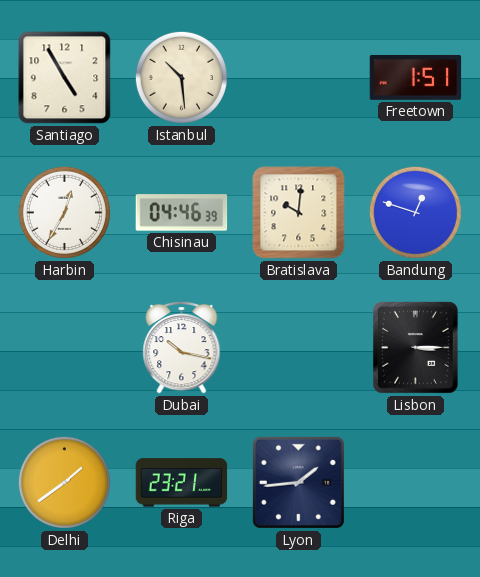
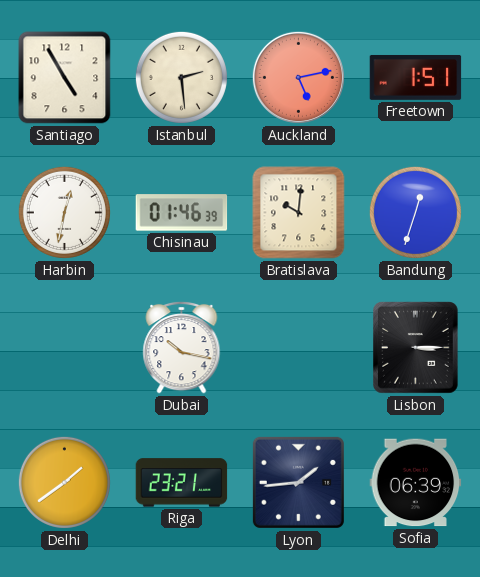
Istanbul: 10:29 -> 2:29 (181, 77)
Auckland: none -> 5:13 (298, 77)
Harbin: 12:35 -> 12:32 (64, 212)
Chisinau: 04:46 -> 01:46 (182, 213)
Bandung: 12:48 -> 12:33 (415, 212)
Sofia: none -> 06:39 (416, 483)
